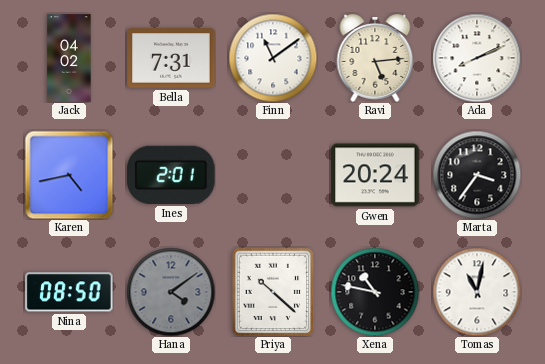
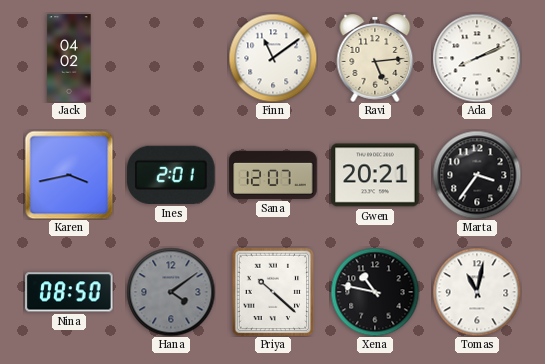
Bella: 7:31 -> none (171, 58)
Karen: 4:43 -> 3:43 (69, 175)
Sana: none -> 12:07 (273, 175)
Gwen: 20:24 -> 20:21 (375, 175)
